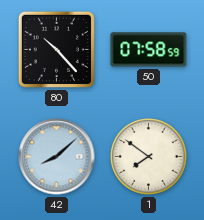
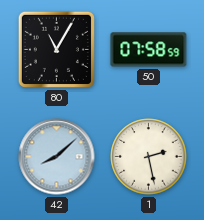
80: 10:23 -> 11:05 (56, 49)
1: 7:51 -> 2:28 (149, 157)
